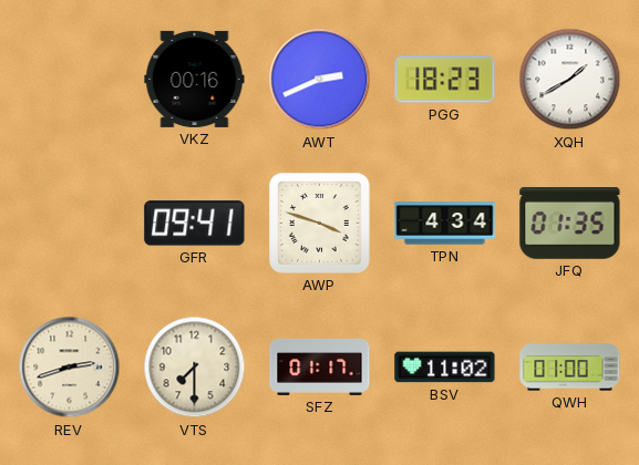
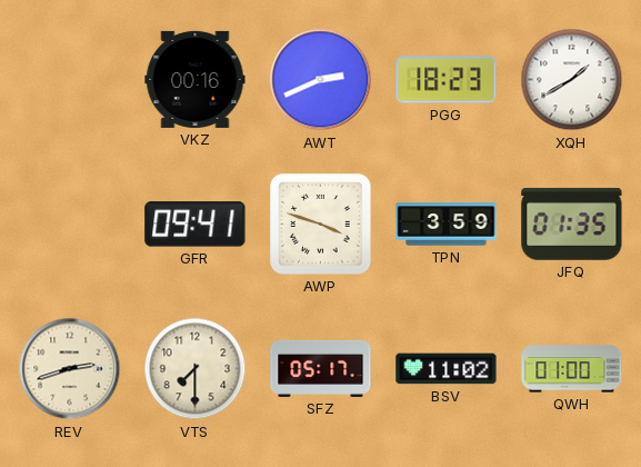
TPN: 4:34 -> 3:59 (447, 225)
SFZ: 01:17 -> 05:17 (321, 368)
